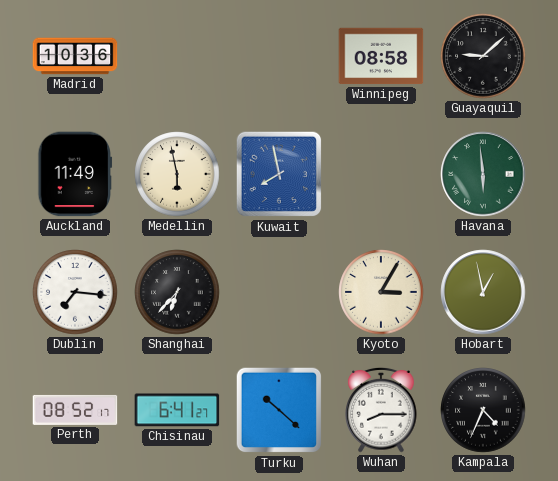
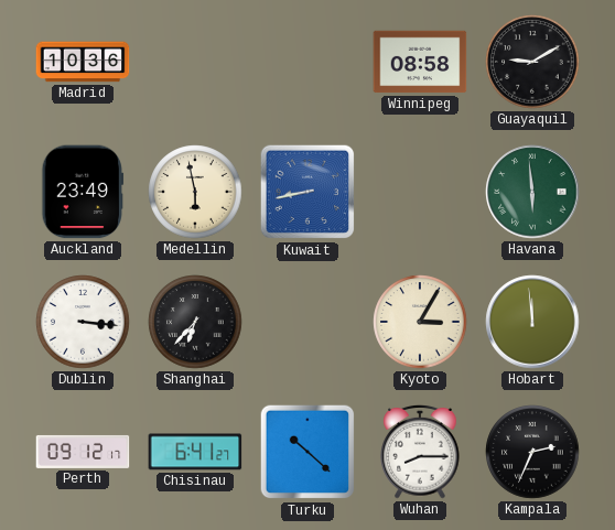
Guayaquil: 9:08 -> 9:10 (532, 62)
Auckland: 11:49 -> 23:49 (83, 192)
Kuwait: 7:58 -> 8:43 (307, 192)
Dublin: 7:16 -> 3:16 (83, 322)
Hobart: 12:58 -> 11:59 (532, 322)
Perth: 08:52 -> 09:12 (83, 452)
Kampala: 4:34 -> 2:34 (532, 452)
